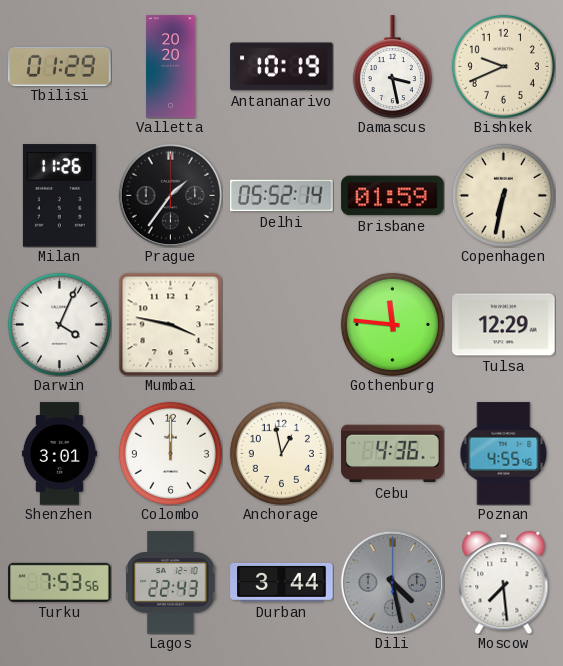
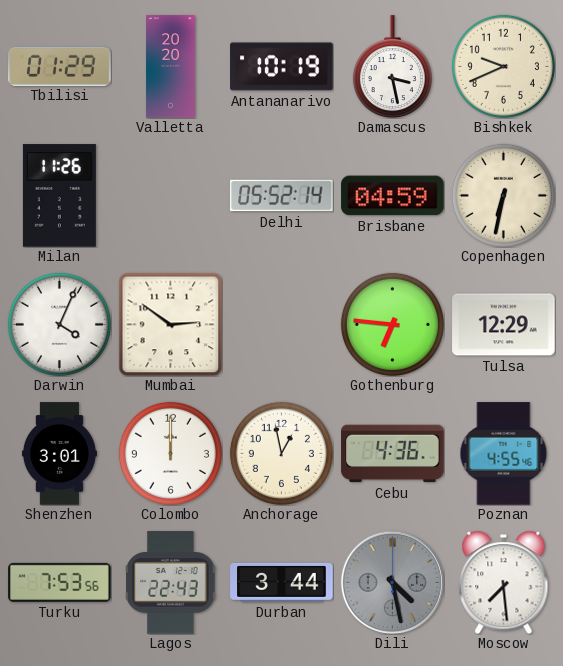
Prague: 1:36 -> none (170, 195)
Brisbane: 01:59 -> 04:59 (393, 196)
Mumbai: 3:47 -> 2:51 (170, 324)
Gothenburg: 11:46 -> 6:46 (392, 324)
